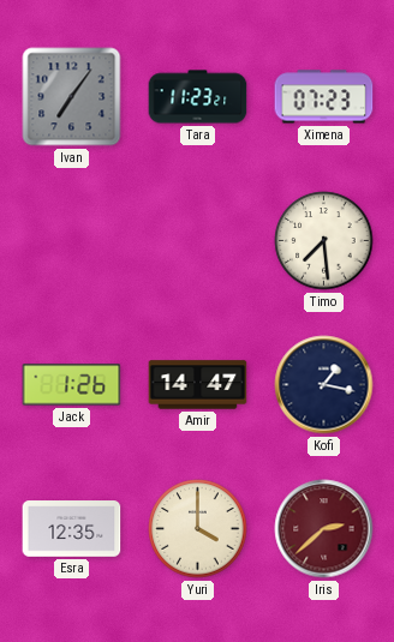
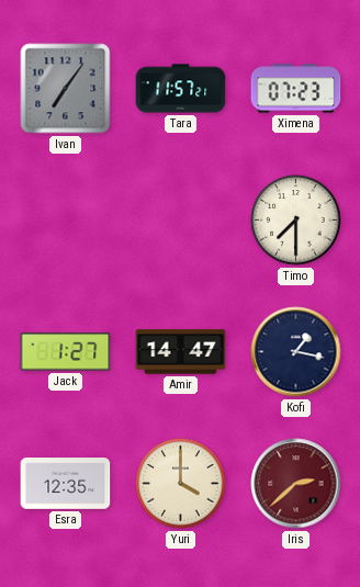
Tara: 11:23 -> 11:57 (181, 89)
Timo: 7:29 -> 7:30 (296, 221)
Jack: 1:26 -> 1:27 (66, 352)
